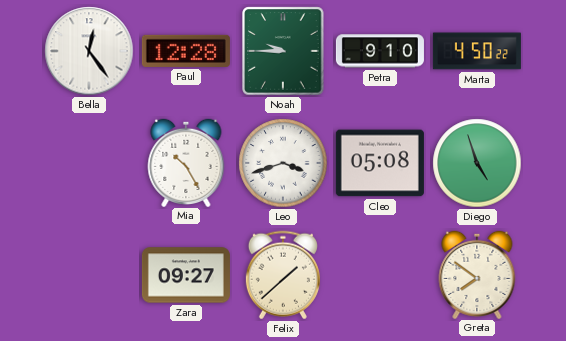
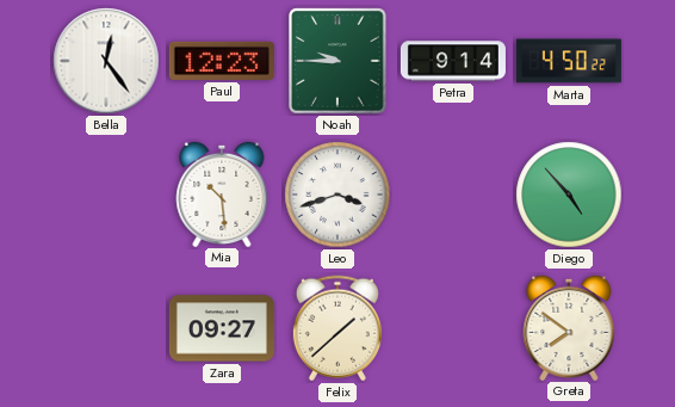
Paul: 12:28 -> 12:23 (222, 61)
Petra: 9:10 -> 9:14 (453, 61)
Mia: 10:25 -> 10:29 (222, 193)
Cleo: 05:08 -> none (380, 163)
Diego: 4:57 -> 4:53 (569, 195)
